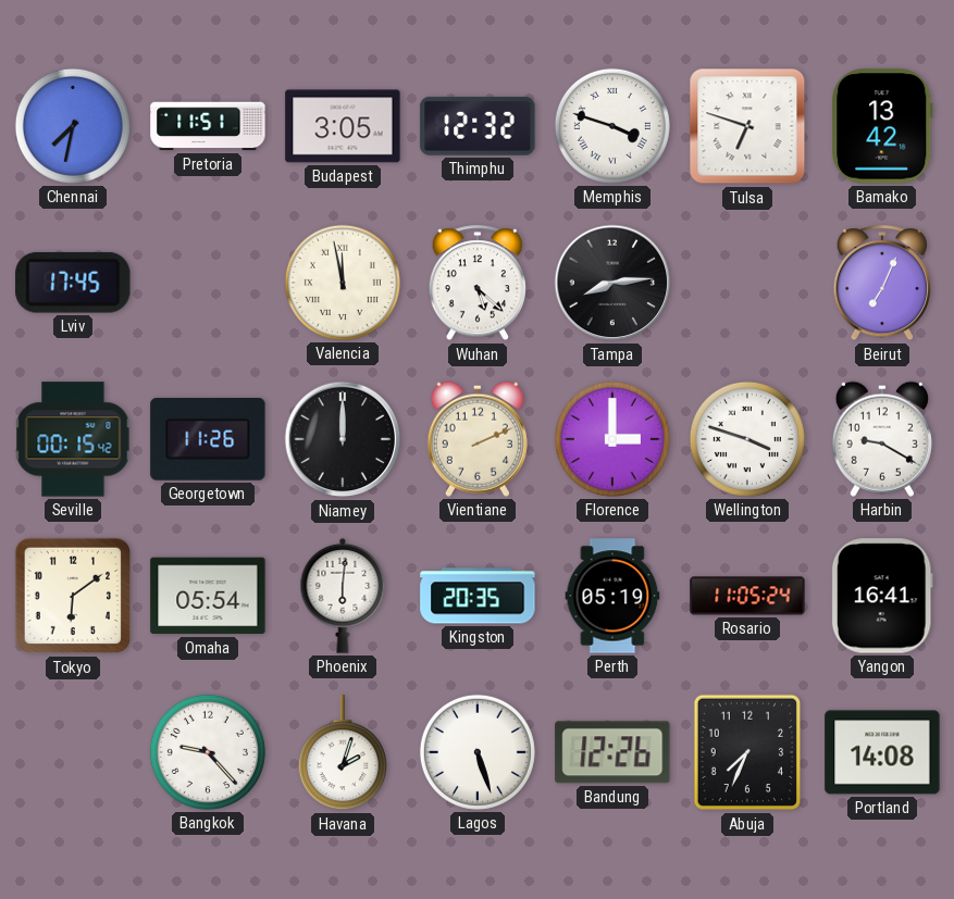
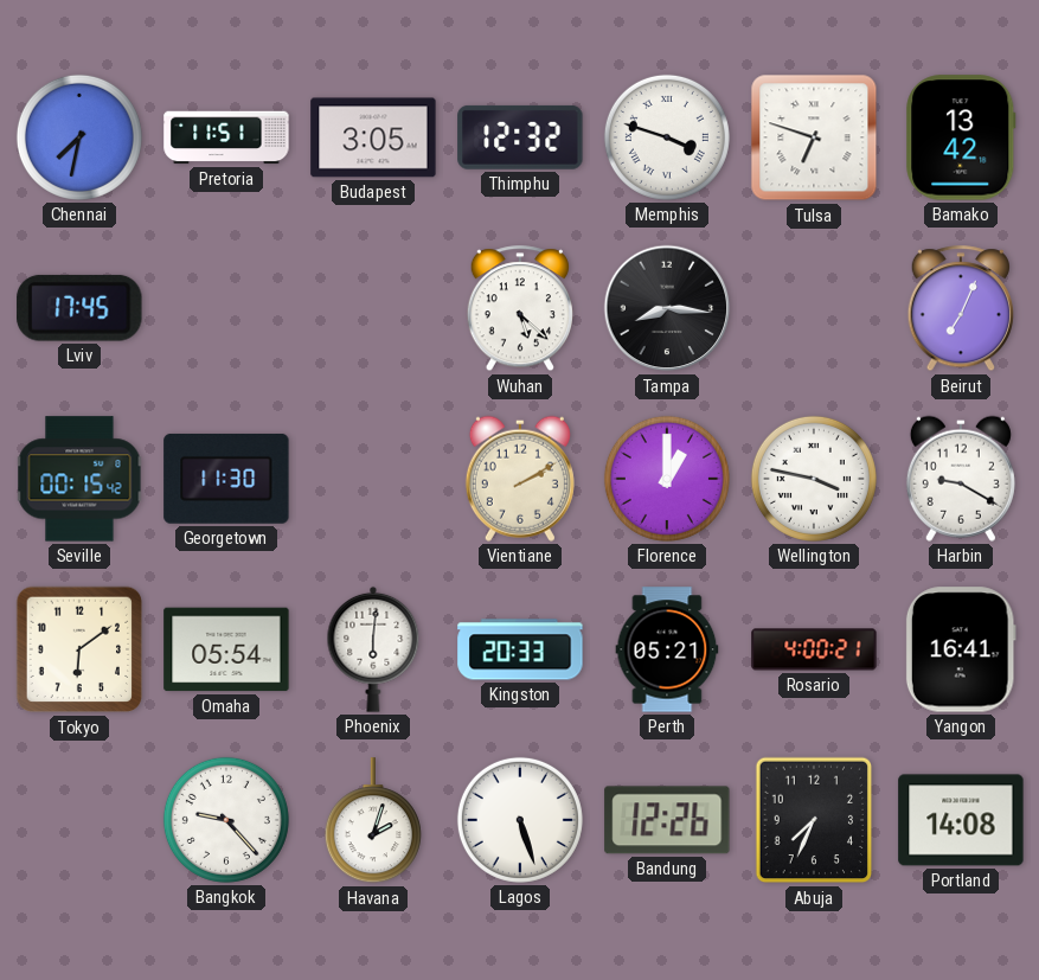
Valencia: 11:58 -> none (343, 283)
Tampa: 8:14 -> 8:16 (667, 308)
Georgetown: 11:26 -> 11:30 (226, 479)
Niamey: 12:00 -> none (343, 439)
Vientiane: 2:11 -> 2:10 (520, 479)
Florence: 3:00 -> 1:00 (667, 479)
Wellington: 3:48 -> 3:47 (814, 479)
Kingston: 20:35 -> 20:33 (520, 649)
Perth: 05:19 -> 05:21 (667, 649)
Rosario: 11:05 -> 4:00 (814, 649)
